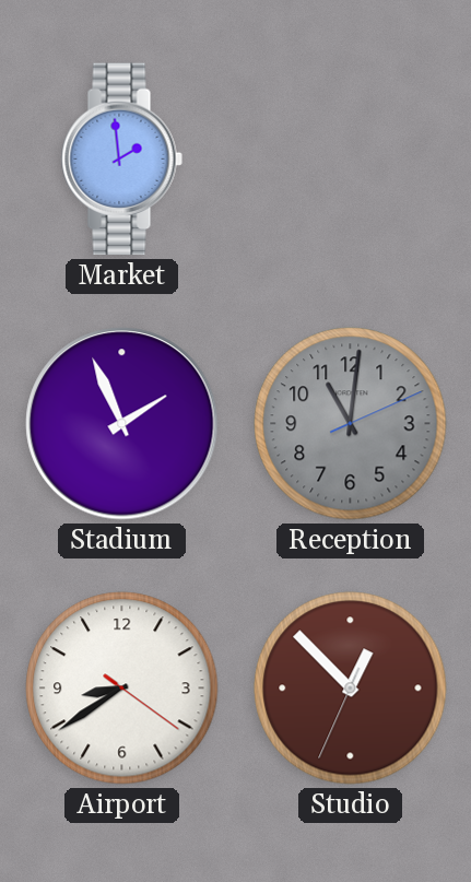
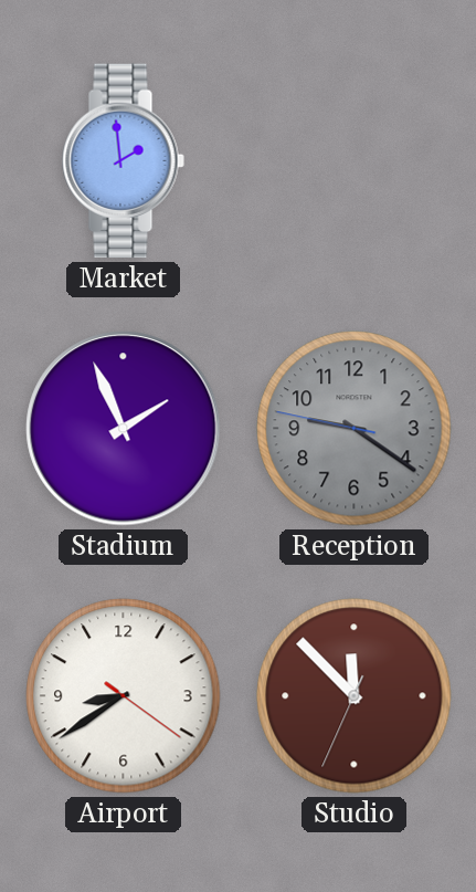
Reception: 11:01 -> 9:20 (355, 429)
Studio: 12:52 -> 11:52 (355, 696)
